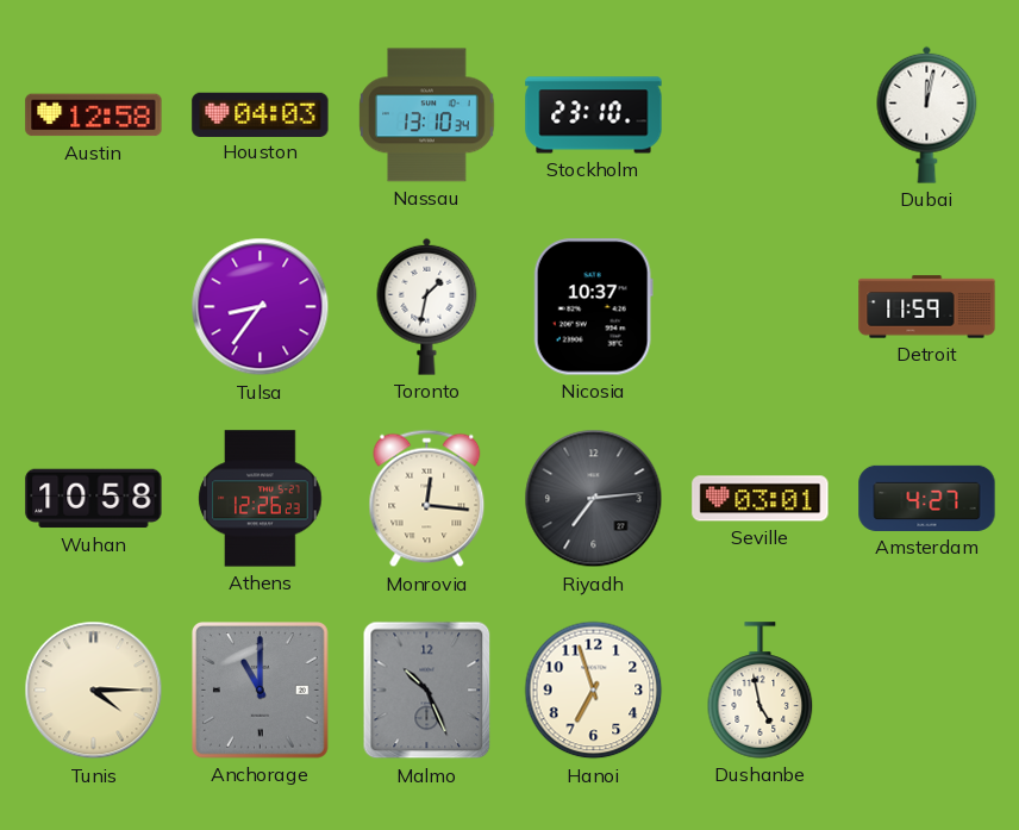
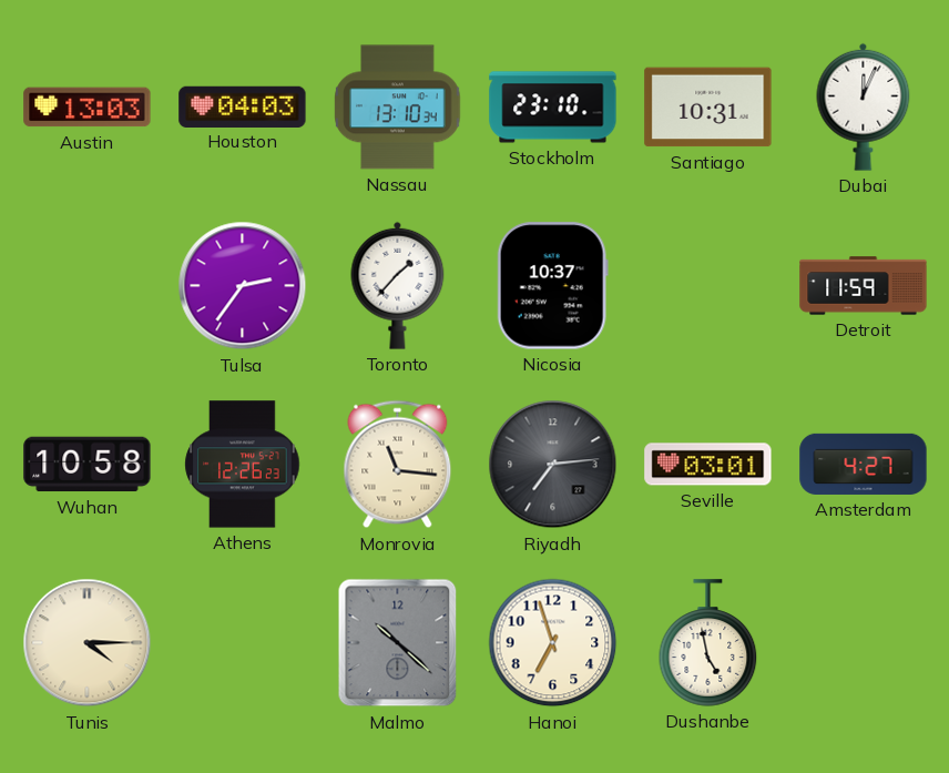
Austin: 12:58 -> 13:03 (88, 108)
Santiago: none -> 10:31 (708, 108)
Dubai: 12:02 -> 12:04 (864, 106)
Tulsa: 8:36 -> 2:36 (243, 286)
Toronto: 1:32 -> 1:37 (398, 285)
Monrovia: 12:16 -> 11:16 (398, 465)
Anchorage: 11:00 -> none (261, 691)
Malmo: 10:26 -> 10:22 (398, 643)
